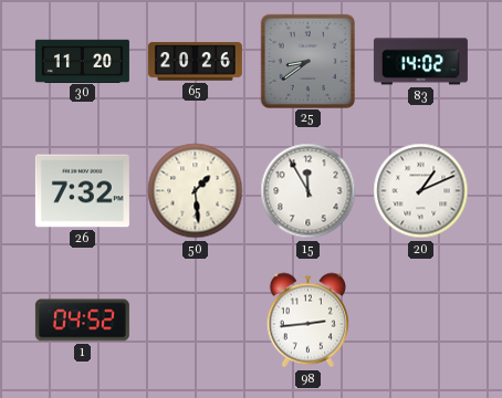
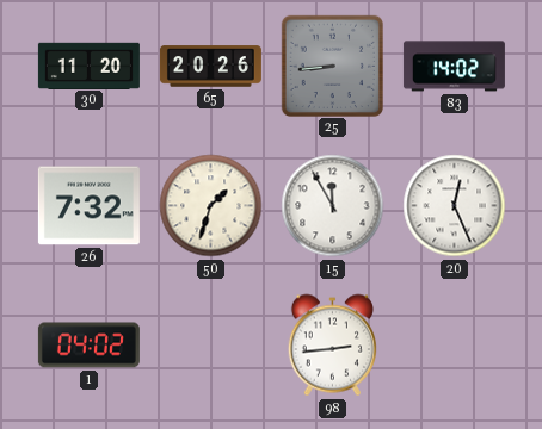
25: 8:39 -> 8:44 (332, 66)
50: 1:29 -> 1:33 (211, 206)
20: 1:11 -> 12:26 (455, 206)
1: 04:52 -> 04:02 (88, 346)
